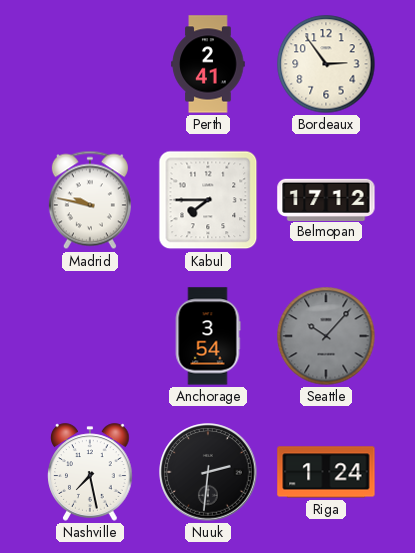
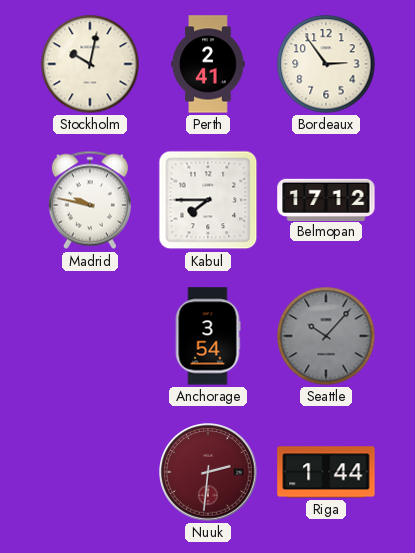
Stockholm: none -> 10:02 (90, 64)
Nashville: 7:28 -> none (90, 472)
Nuuk dial: black -> burgundy (208, 472)
Riga: 1:24 -> 1:44 (326, 472)
